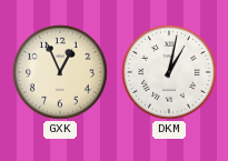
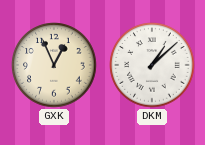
DKM: 1:02 -> 1:08 (152, 65)
